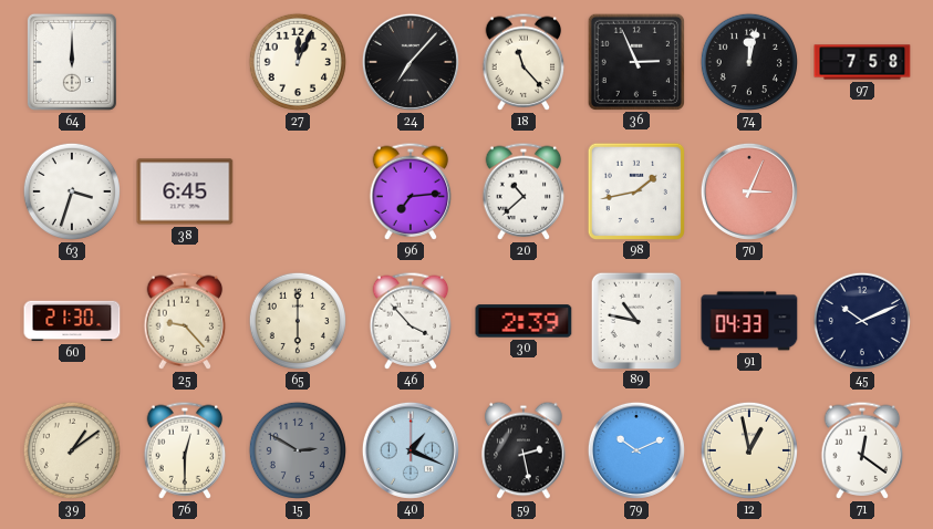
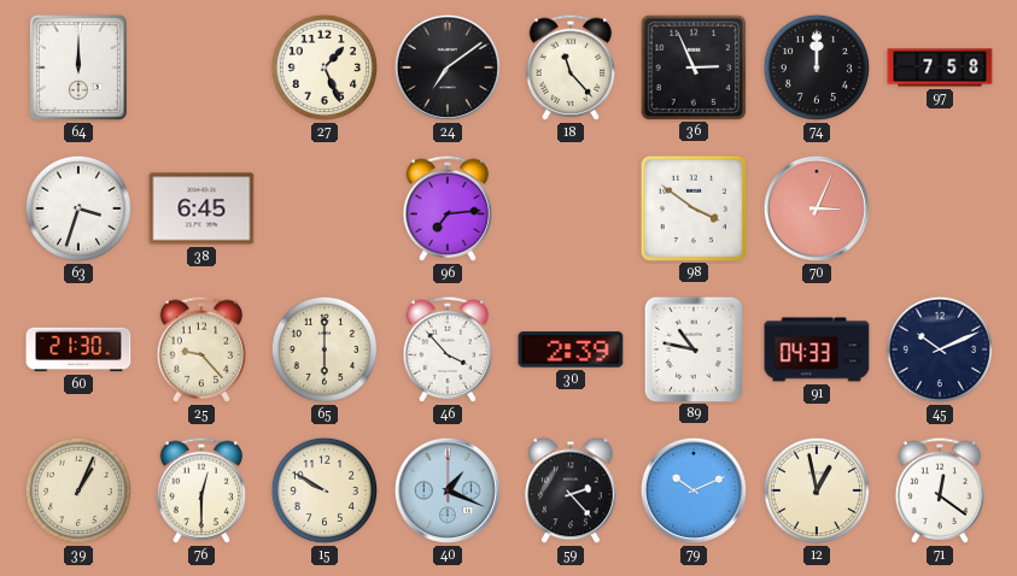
27: 12:04 -> 1:26 (325, 67)
24: 7:07 -> 7:09 (448, 67)
74: 12:02 -> 12:00 (817, 67)
20: 10:38 -> none (523, 191)
98: 1:43 -> 3:51 (692, 207)
39: 1:09 -> 1:04 (78, 490)
15: 2:50 -> 9:50 (325, 490)
15 dial: grey -> cream (325, 490)
59: 2:28 -> 2:23 (571, 490)
